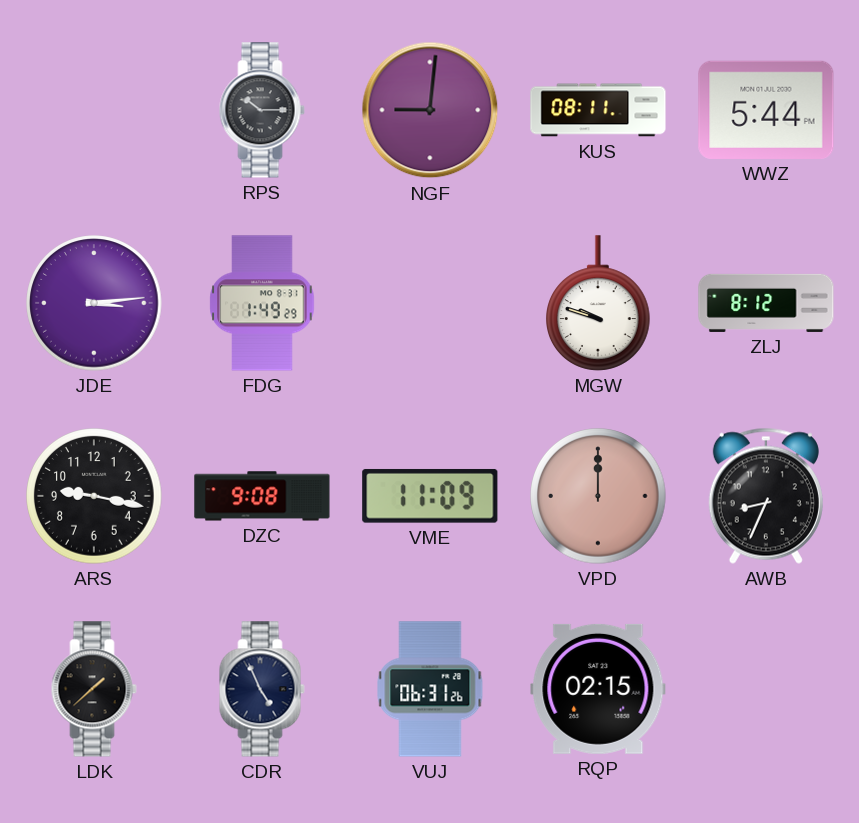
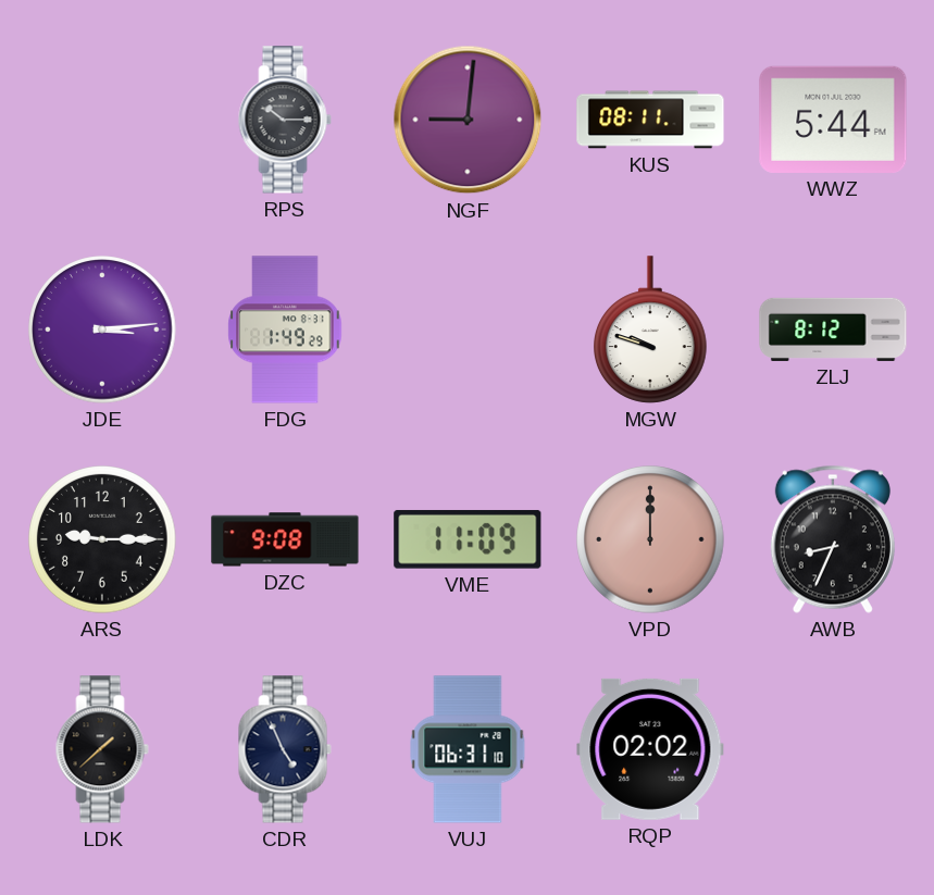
ARS: 9:17 -> 9:15 (102, 539)
VUJ: 06:31:26 -> 06:31:10 (468, 749)
RQP: 02:15 -> 02:02 (650, 749)
